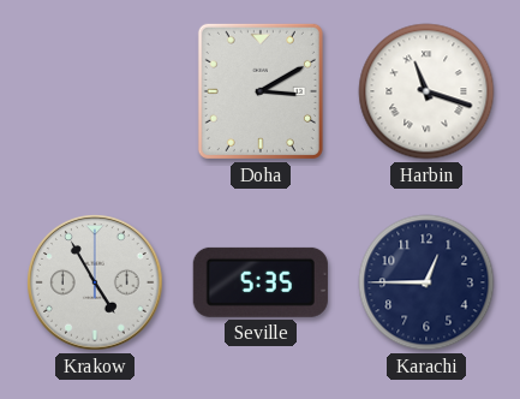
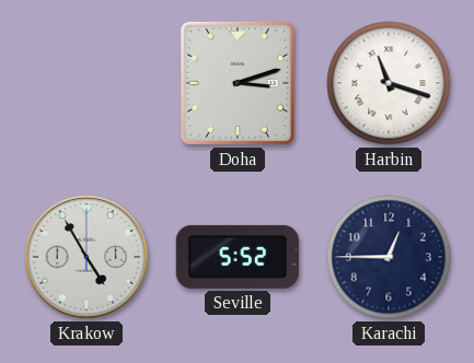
Doha: 3:10 -> 3:12 (238, 83)
Seville: 5:35 -> 5:52 (238, 257)
